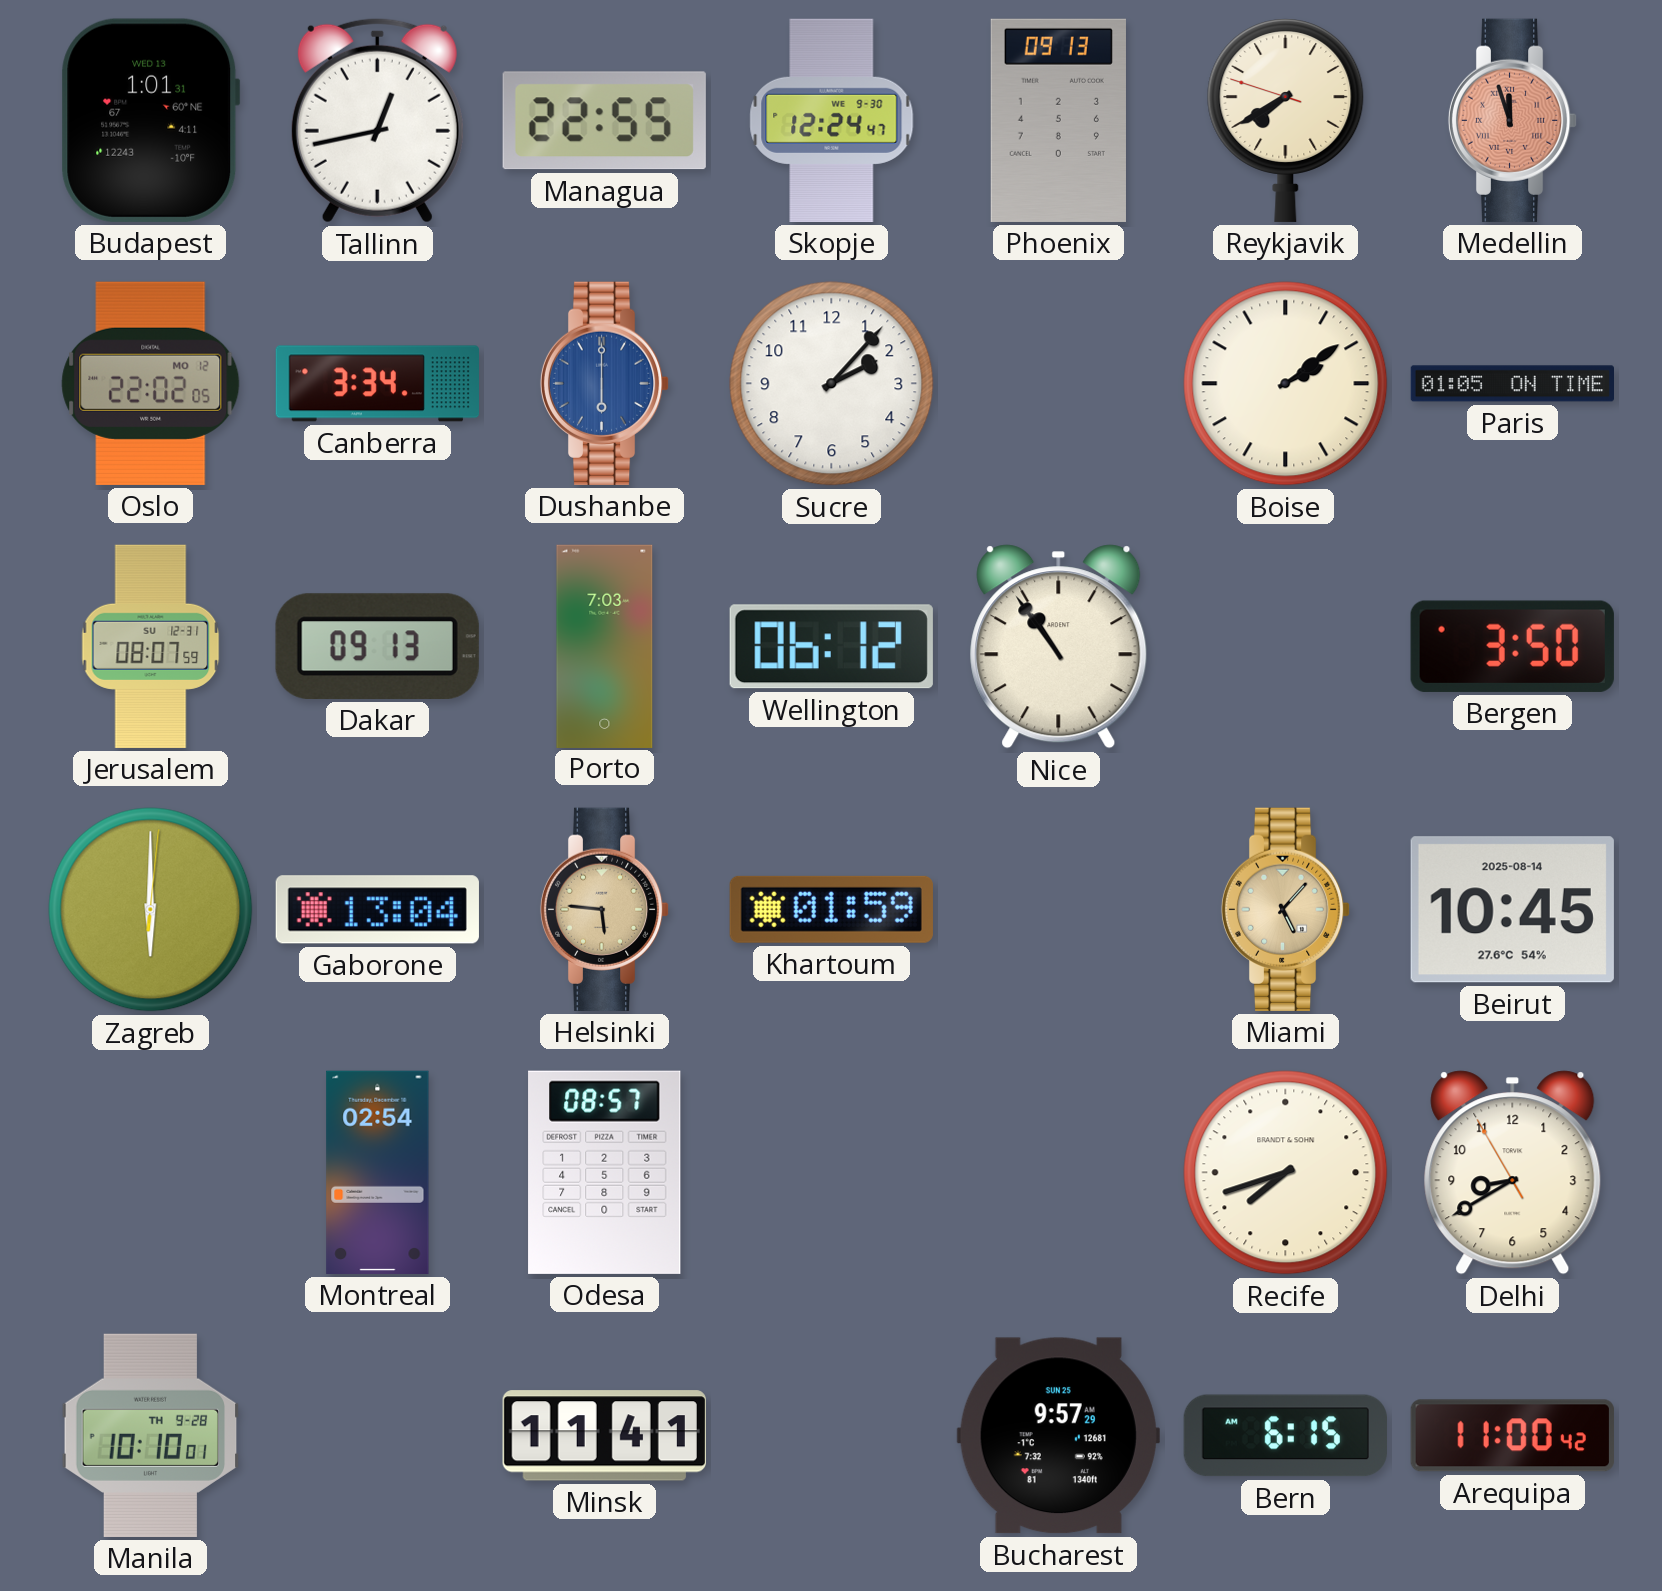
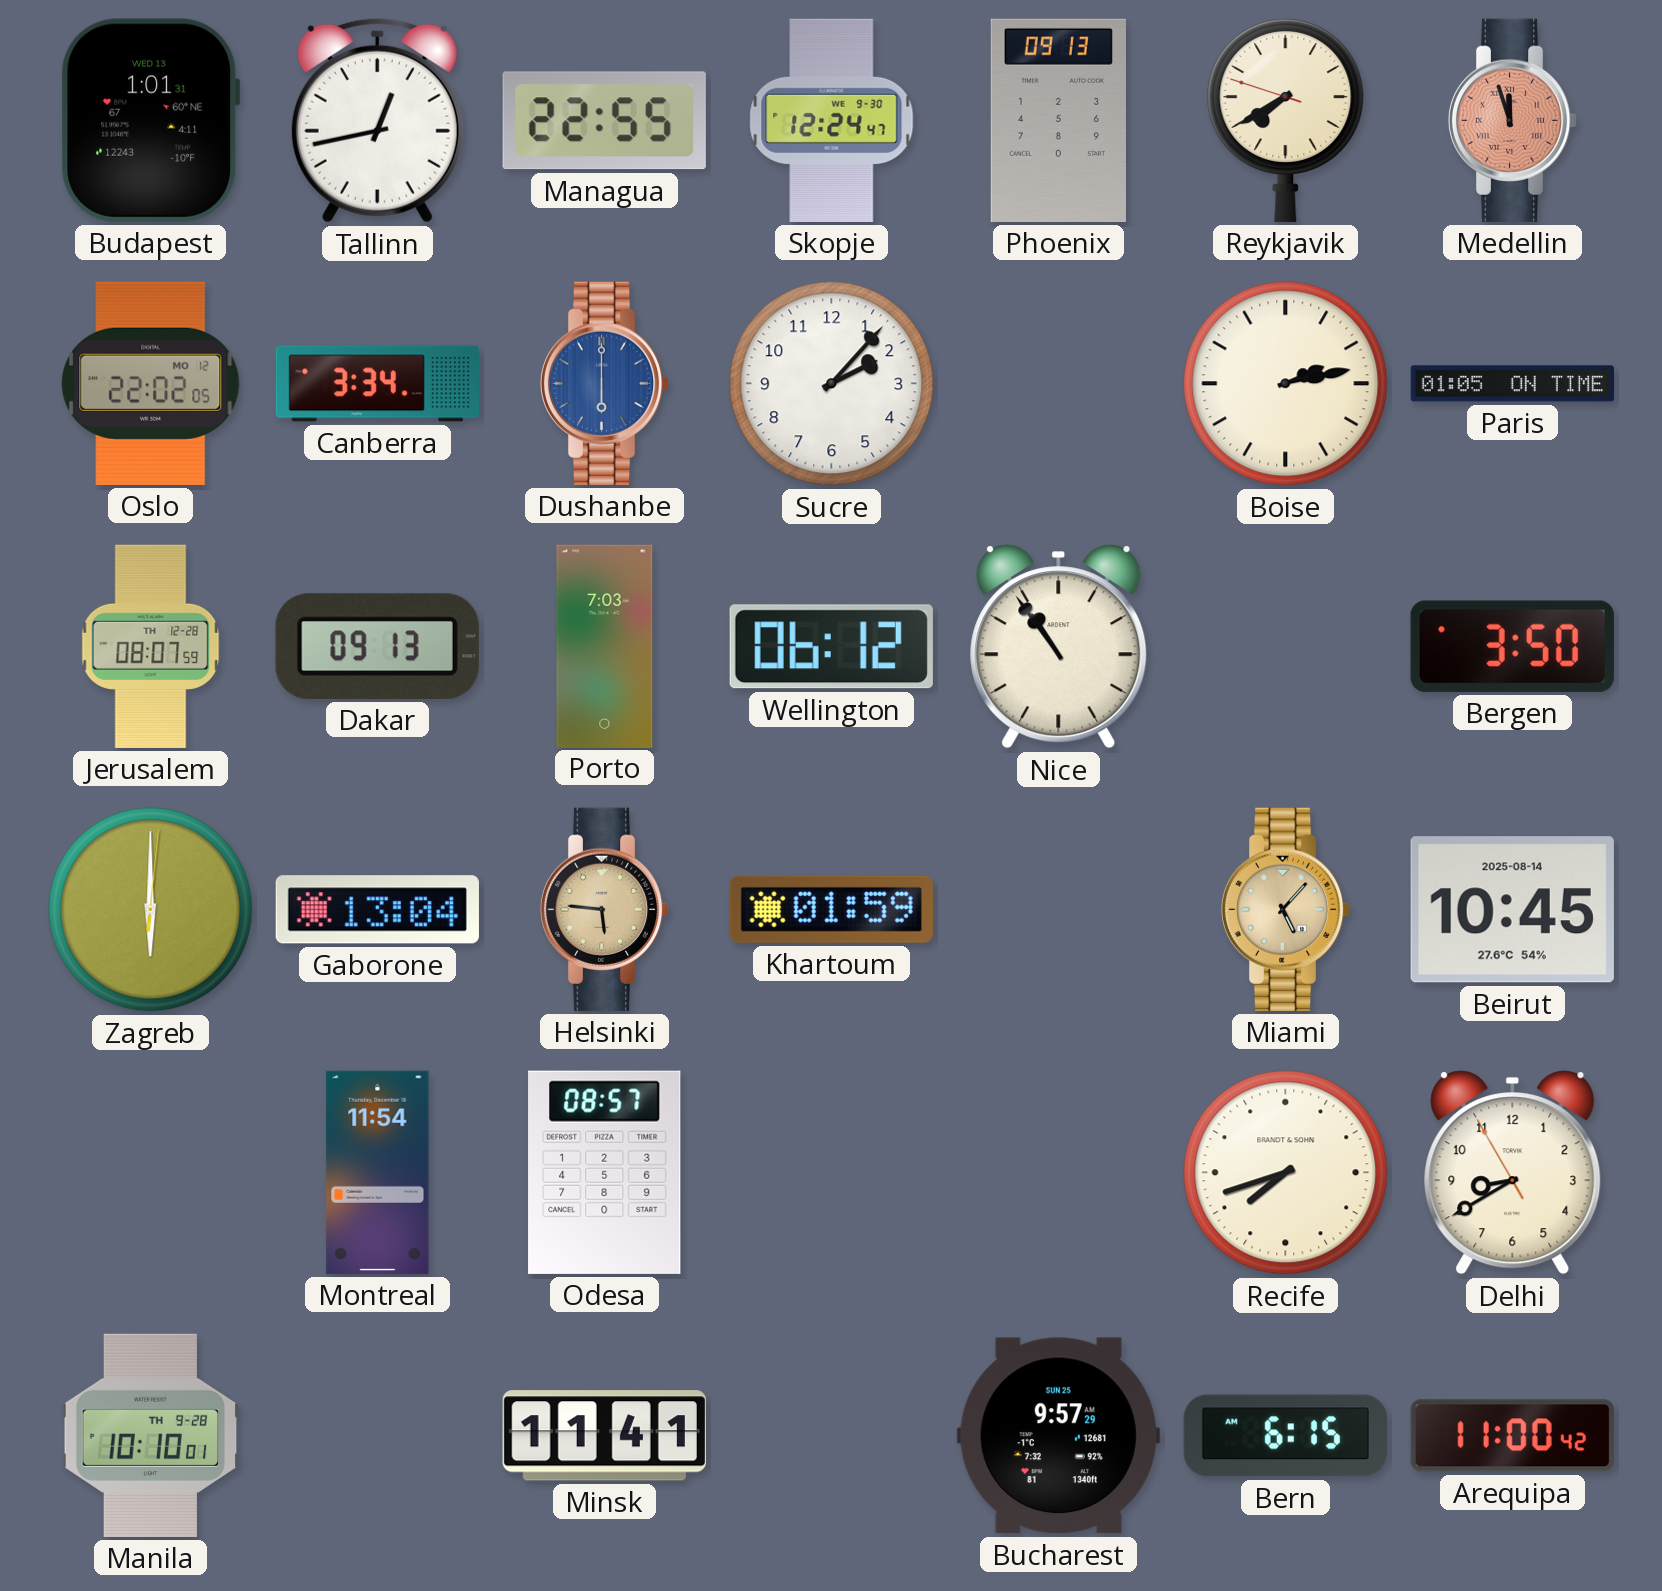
Boise: 2:09 -> 2:13 (1286, 384)
Jerusalem date: SU 12-31 -> TH 12-28 (151, 646)
Montreal: 02:54 -> 11:54 (378, 1172)
